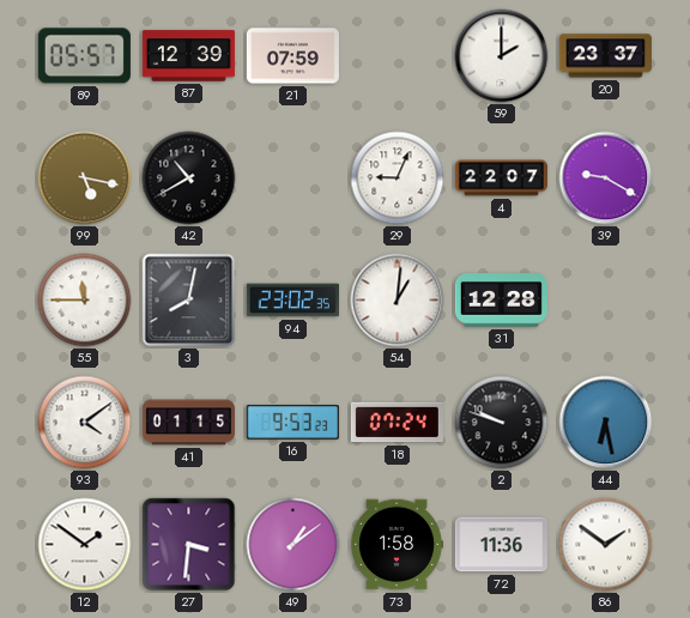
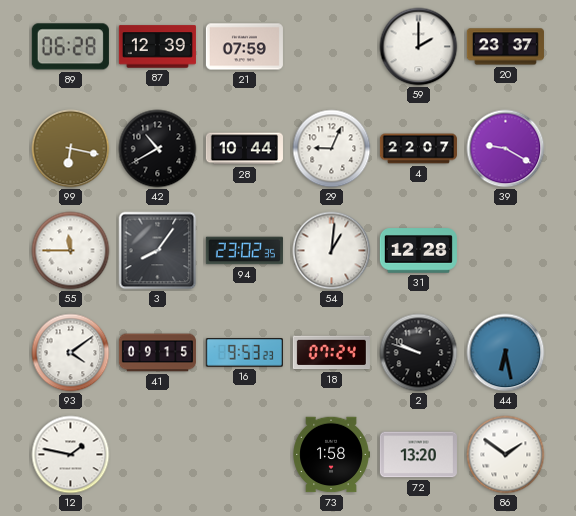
89: 05:57 -> 06:28 (70, 47)
99: 5:17 -> 6:17 (71, 149)
28: none -> 10:44 (244, 149)
3: 8:02 -> 8:06 (158, 251)
41: 01:15 -> 09:15 (157, 353)
12: 1:51 -> 1:47 (71, 455)
27: 3:31 -> none (189, 545)
49: 1:09 -> none (293, 545)
72: 11:36 -> 13:20 (418, 455)
